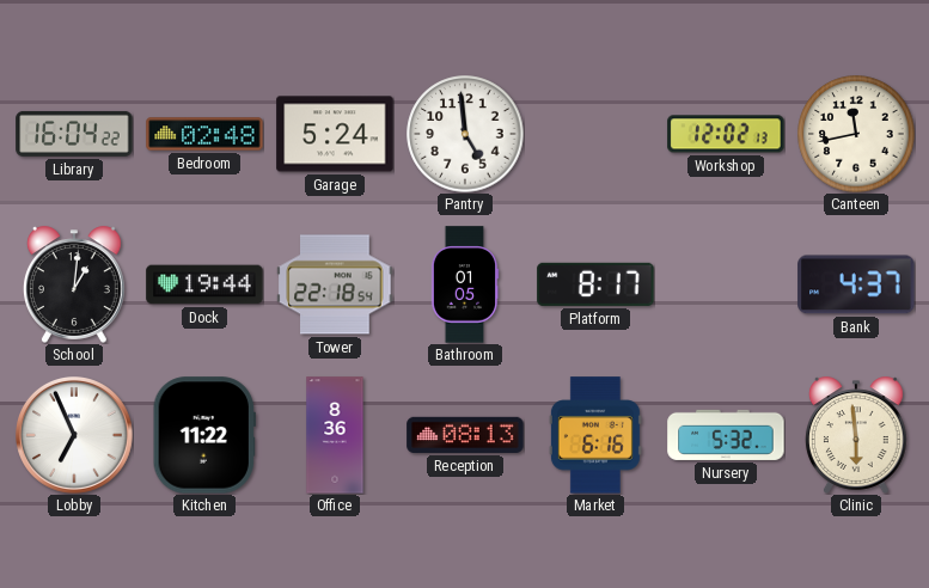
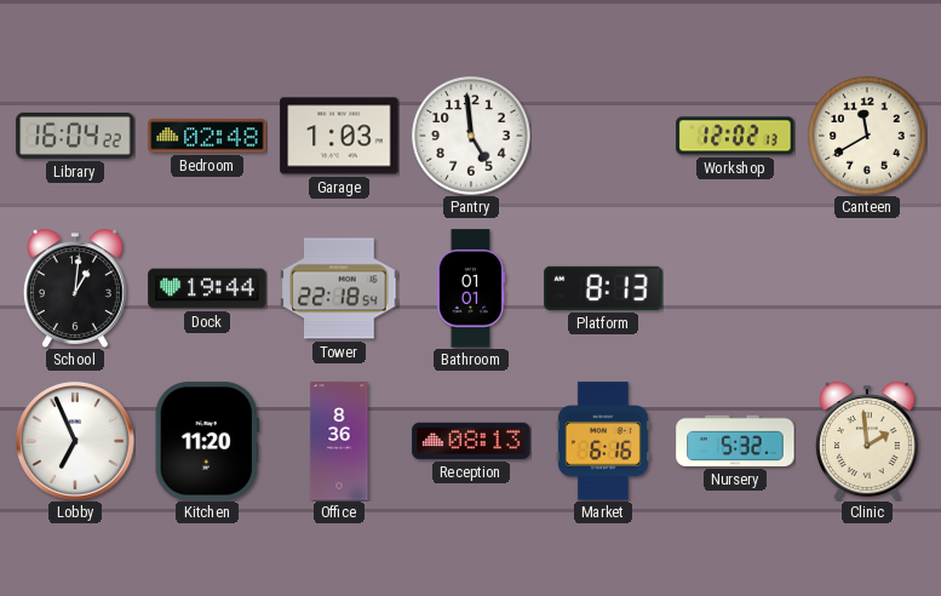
Garage: 5:24 -> 1:03 (339, 136)
Canteen: 11:43 -> 11:40 (867, 136)
Bathroom: 01:05 -> 01:01 (471, 288)
Platform: 8:17 -> 8:13 (603, 288)
Bank: 4:37 -> none (856, 284)
Kitchen: 11:22 -> 11:20 (207, 441)
Clinic: 5:59 -> 1:59 (867, 441)
